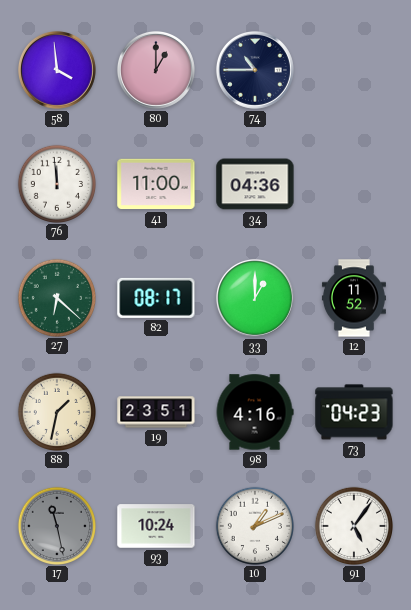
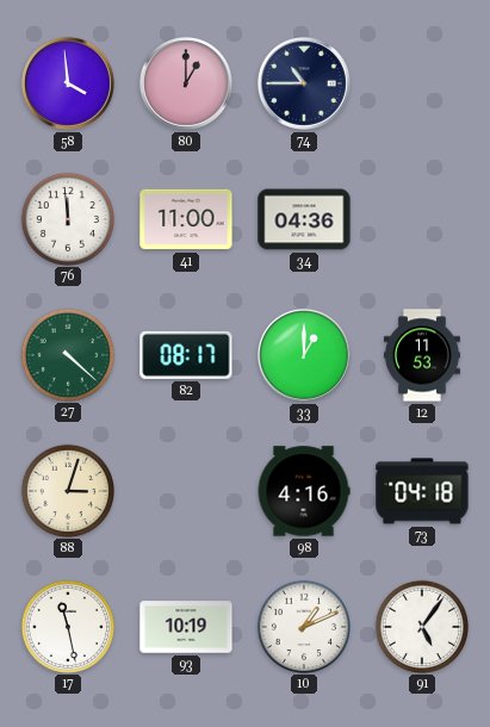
27: 6:22 -> 4:22 (67, 354)
12: 11:52 -> 11:53 (422, 355)
88: 1:32 -> 3:03 (67, 490)
19: 23:51 -> none (156, 412)
73: 04:23 -> 04:18 (422, 491)
17 dial: grey -> white (67, 626)
93: 10:24 -> 10:19 (186, 627)
